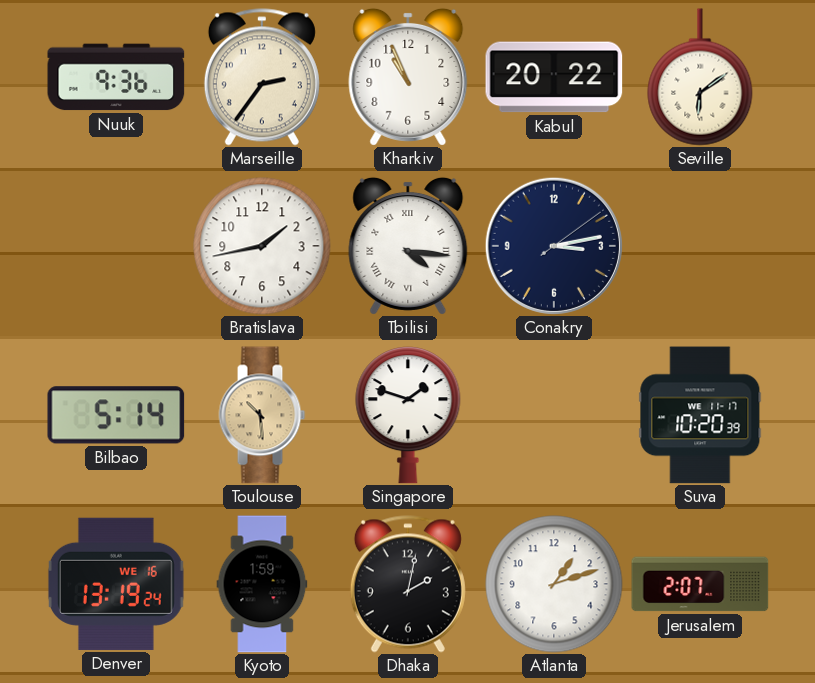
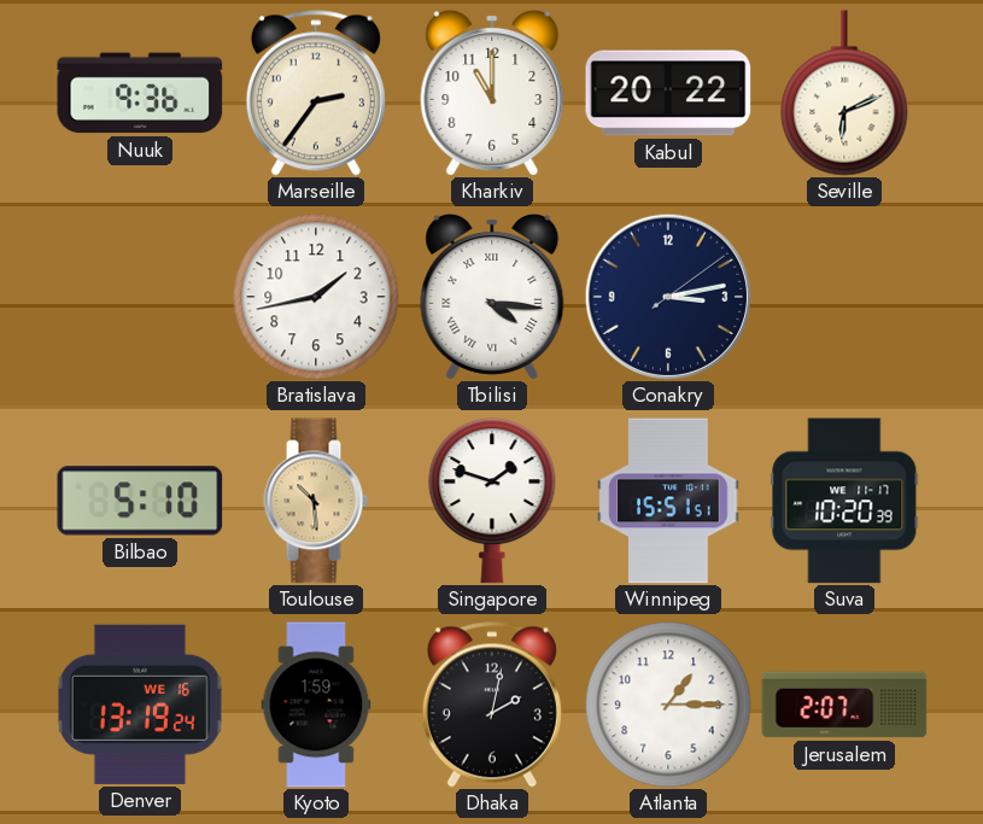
Kharkiv: 10:56 -> 11:00 (492, 93)
Seville: 6:09 -> 6:11 (844, 93)
Bilbao: 5:14 -> 5:10 (140, 501)
Winnipeg: none -> 15:51 (668, 501)
Atlanta: 1:12 -> 1:15 (668, 705)
